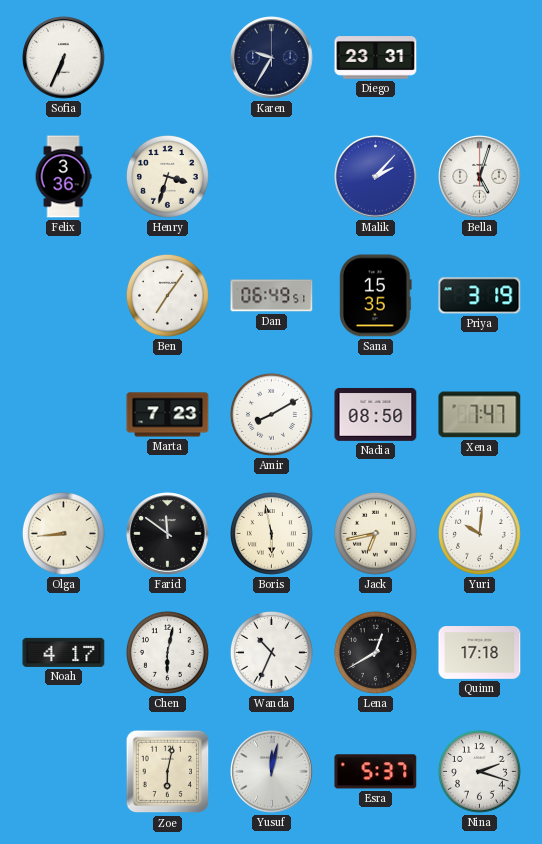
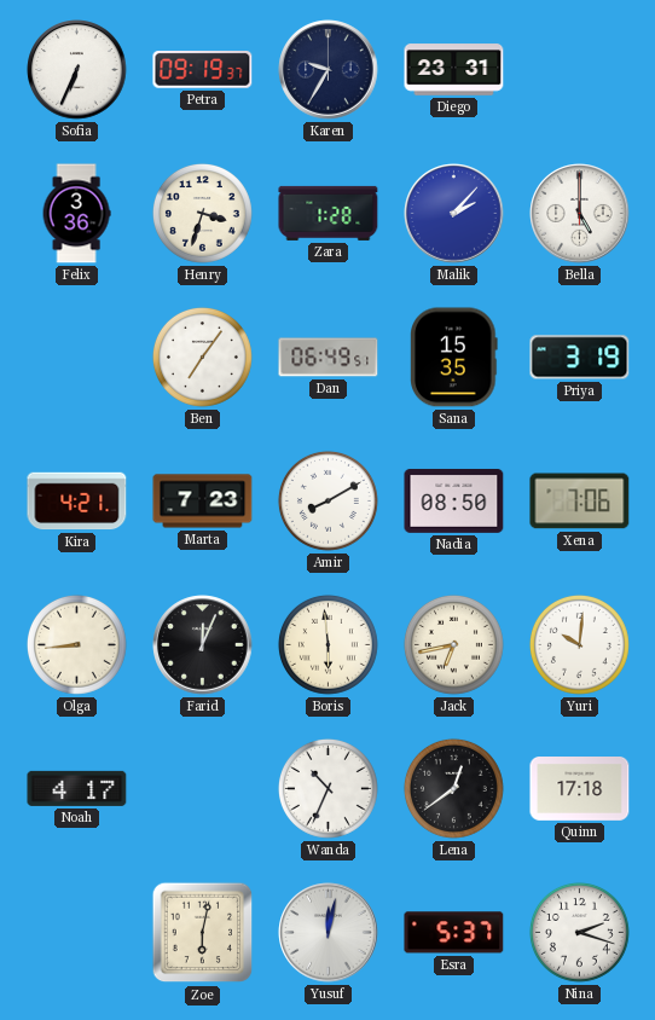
Petra: none -> 09:19 (203, 70)
Zara: none -> 1:28 (329, 213)
Bella: 5:03 -> 5:00 (580, 214)
Kira: none -> 4:21 (77, 502)
Xena: 7:47 -> 7:06 (580, 502)
Farid: 11:51 -> 12:04 (203, 645)
Boris: 5:58 -> 5:59 (327, 644)
Chen: 6:02 -> none (167, 652)
Lena: 12:40 -> 12:39 (453, 788)
